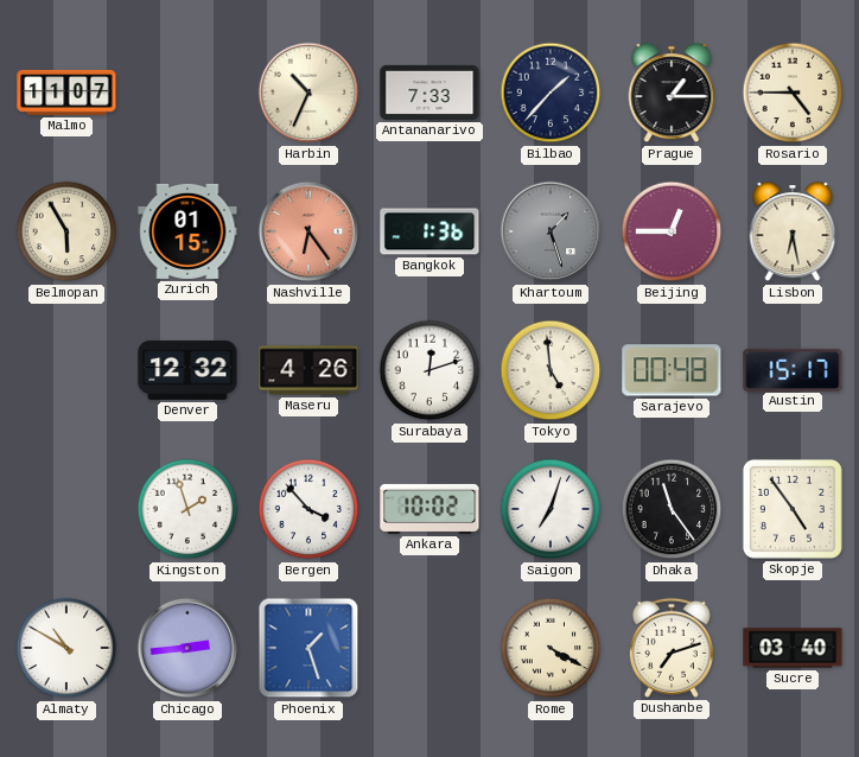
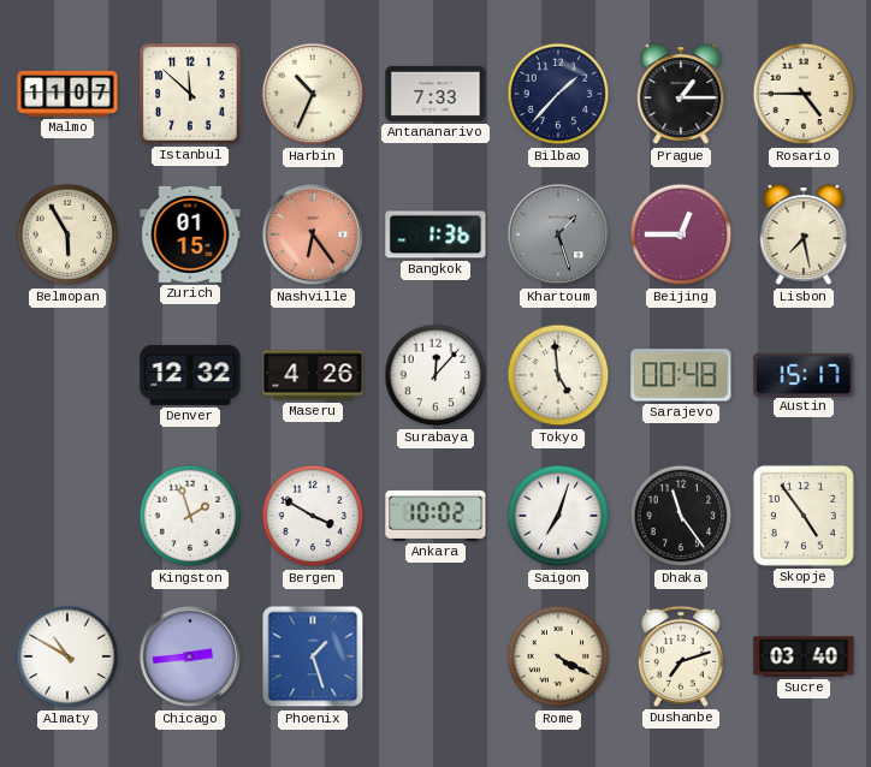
Istanbul: none -> 11:52 (190, 94)
Lisbon: 6:28 -> 7:28 (804, 236)
Surabaya: 12:12 -> 12:07 (435, 375)
Bergen: 3:53 -> 3:50 (313, 516)
